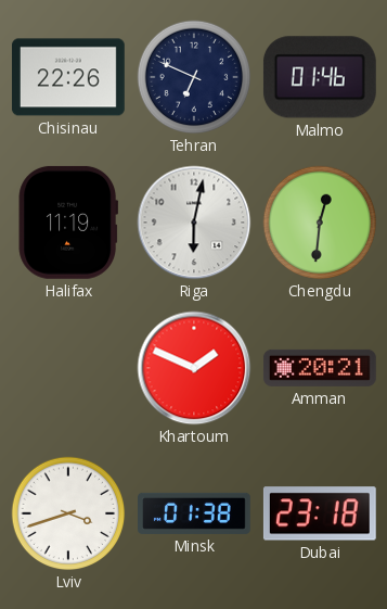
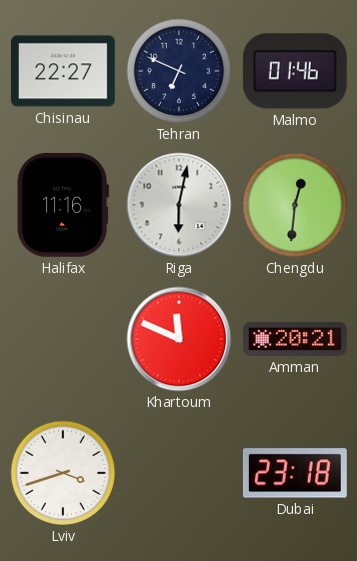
Chisinau: 22:26 -> 22:27 (63, 71)
Halifax: 11:19 -> 11:16 (63, 205)
Khartoum: 1:49 -> 11:49 (179, 339)
Minsk: 01:38 -> none (195, 513)
